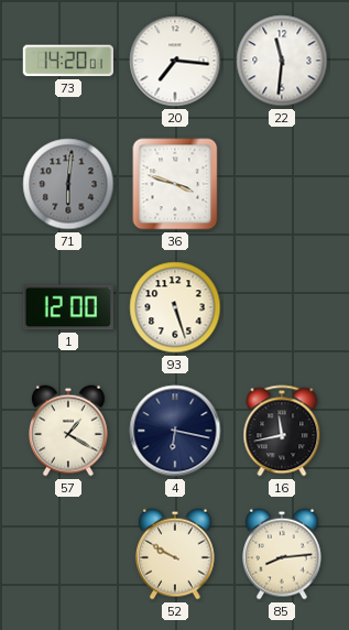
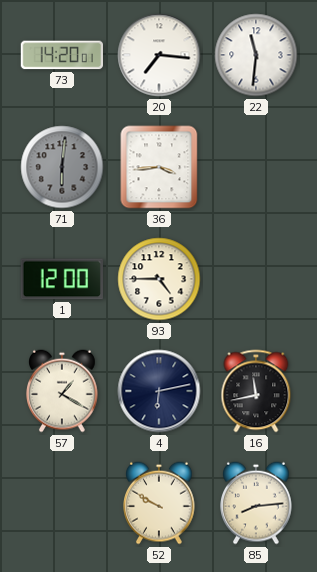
36: 3:48 -> 3:44 (159, 167)
93: 5:27 -> 4:45 (159, 279)
4: 6:17 -> 6:13 (159, 391)
